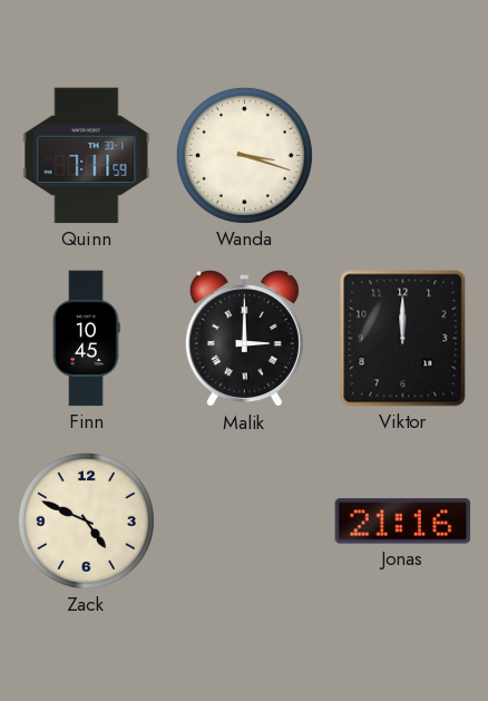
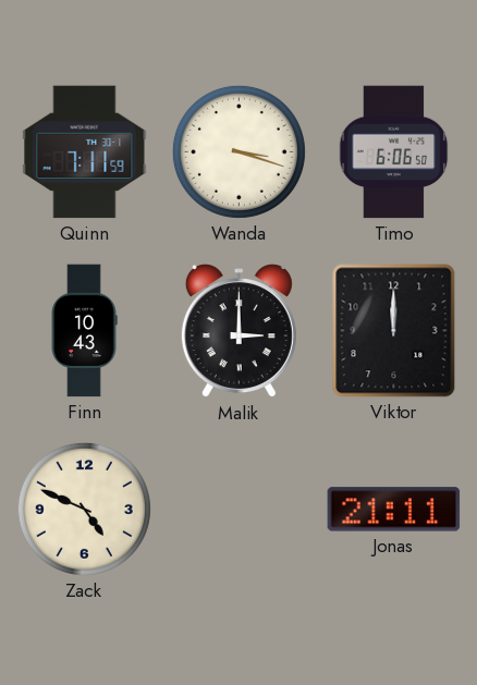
Timo: none -> 6:06 (394, 152)
Finn: 10:45 -> 10:43 (84, 331)
Jonas: 21:16 -> 21:11 (394, 510)
